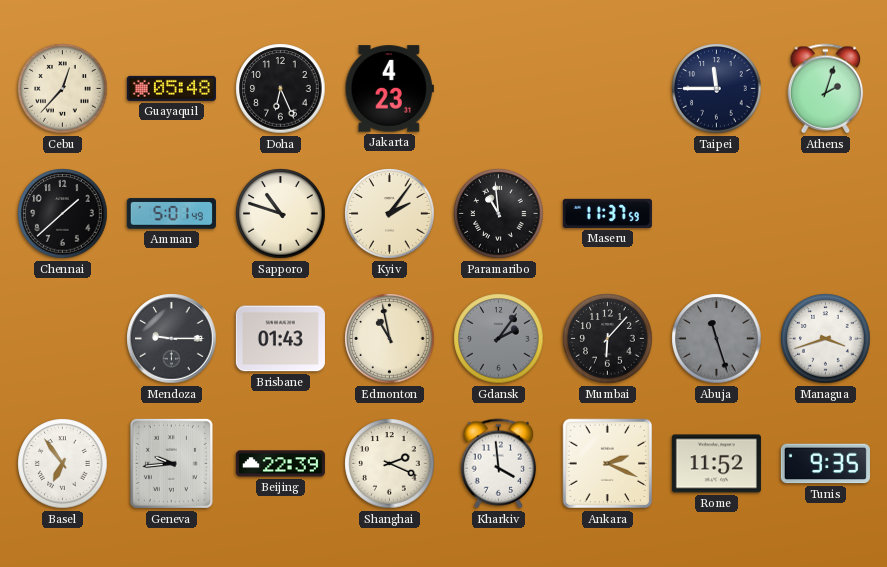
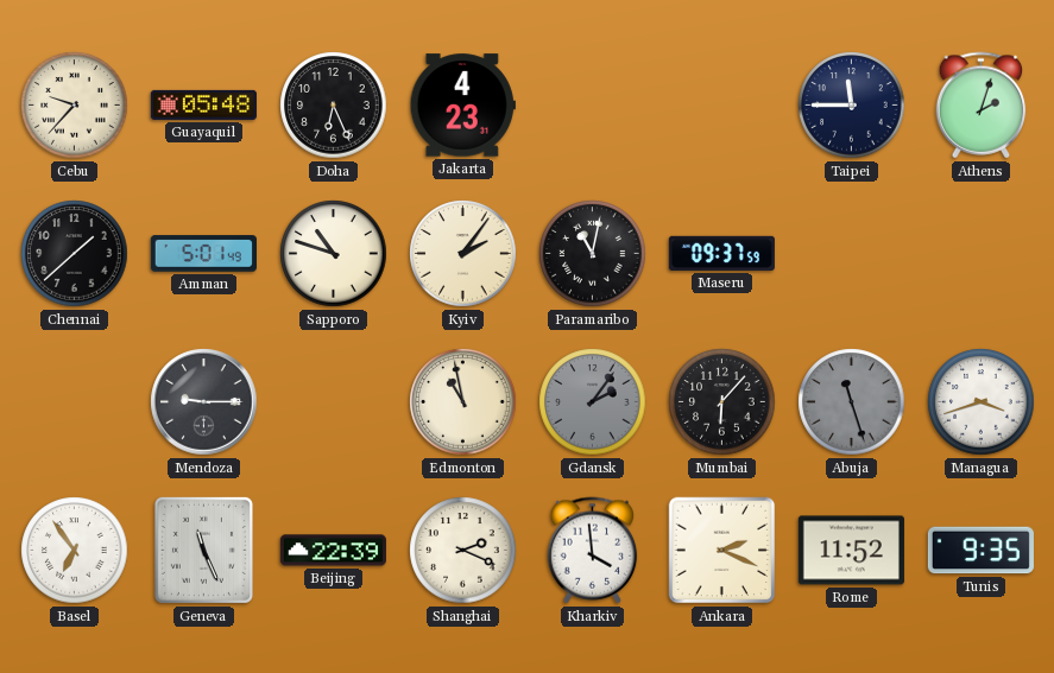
Cebu: 12:37 -> 9:37 (75, 106)
Paramaribo: 10:59 -> 11:02 (593, 254)
Maseru: 11:37 -> 09:37 (721, 253)
Brisbane: 01:43 -> none (280, 339)
Geneva: 9:44 -> 11:26 (203, 550)
